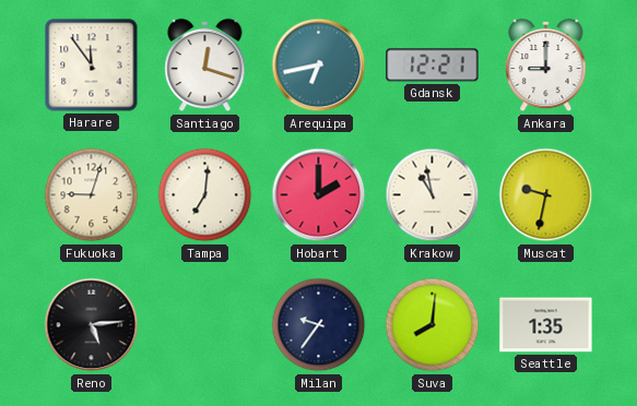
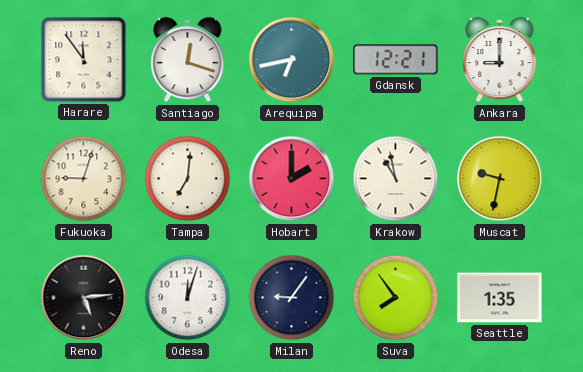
Odesa: none -> 12:03 (188, 298)
Milan: 9:36 -> 9:06 (292, 298)
Suva: 8:01 -> 7:54 (396, 298)
